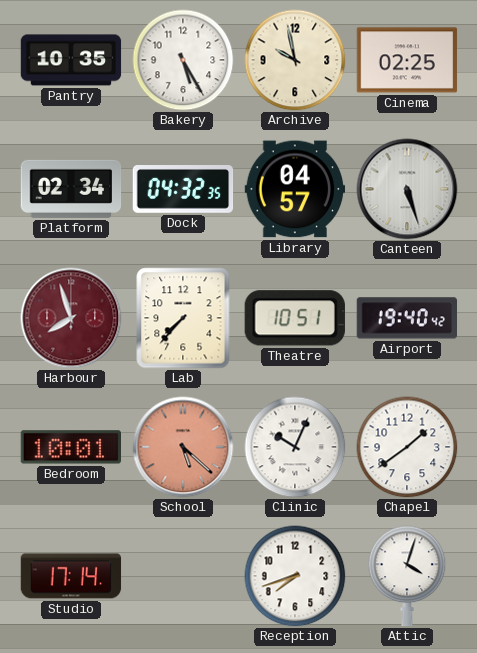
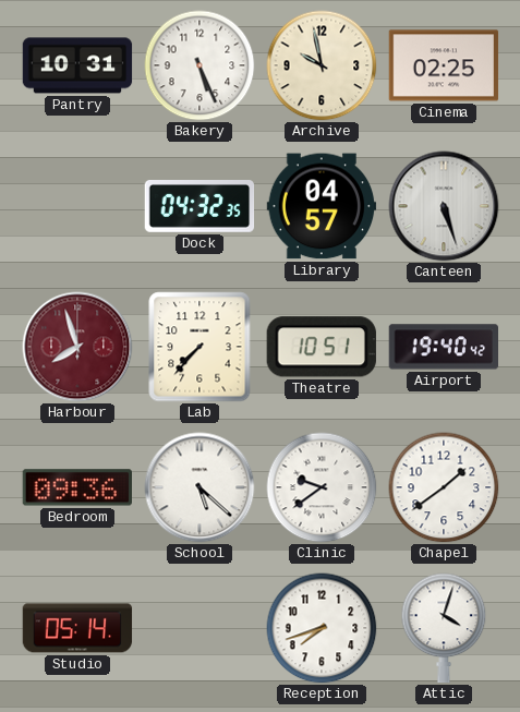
Pantry: 10:35 -> 10:31 (77, 65)
Bakery: 5:25 -> 5:26 (199, 65)
Platform: 02:34 -> none (71, 189)
Bedroom: 10:01 -> 09:36 (76, 487)
School dial: salmon -> white (199, 487)
Clinic: 10:04 -> 9:39 (322, 487)
Studio: 17:14 -> 05:14 (77, 628)
